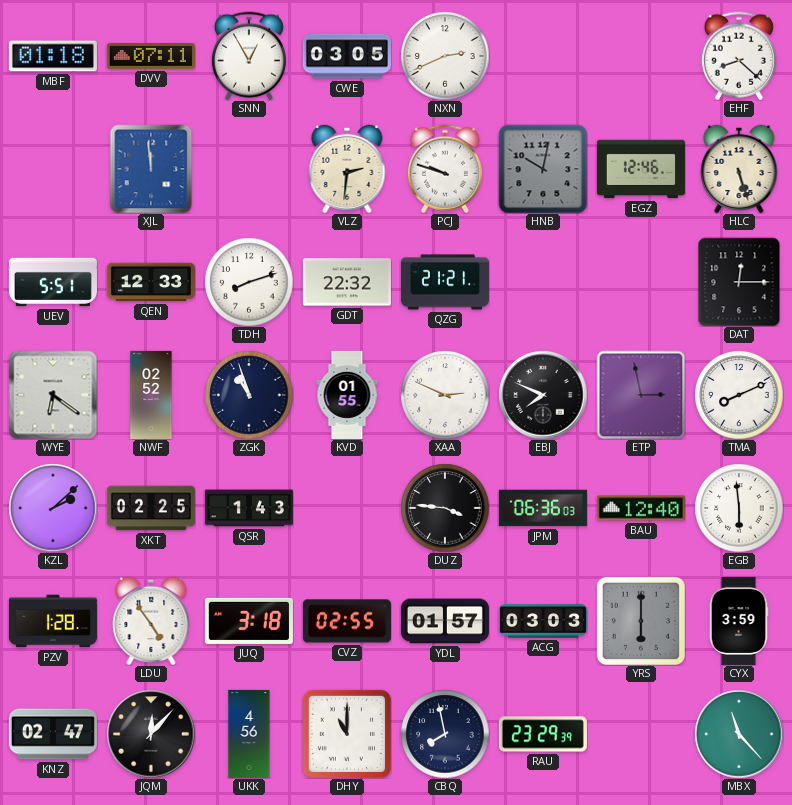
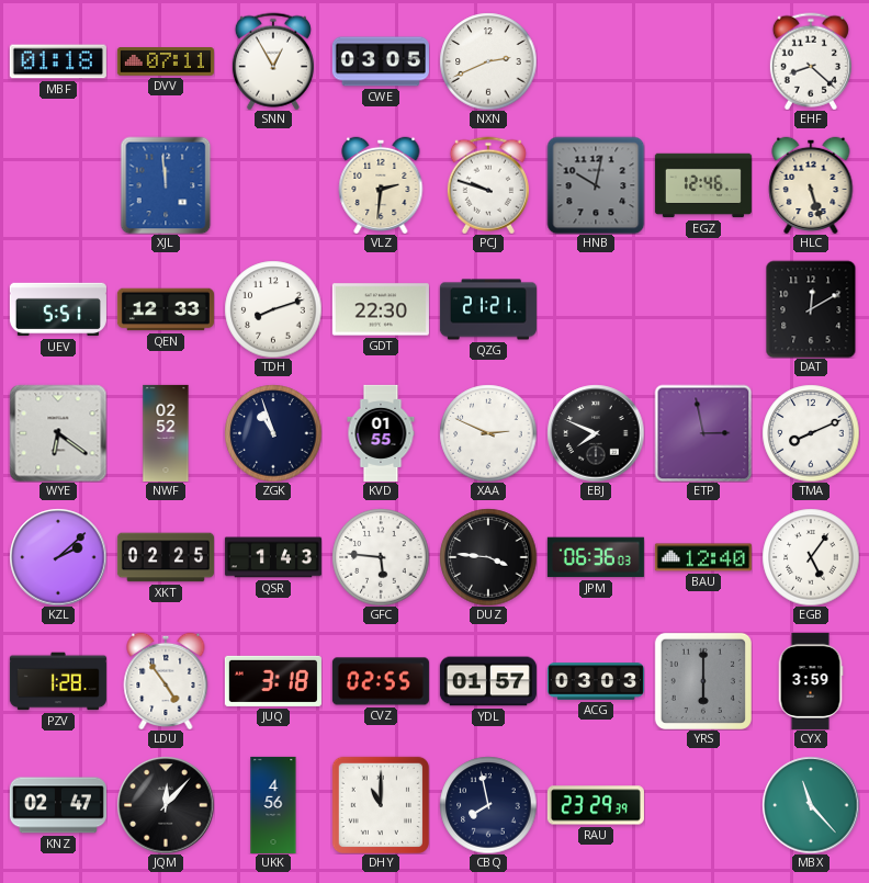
GDT: 22:32 -> 22:30 (381, 309)
DAT: 12:15 -> 12:10 (811, 309)
GFC: none -> 5:46 (381, 557)
EGB: 5:59 -> 5:06 (811, 557)
